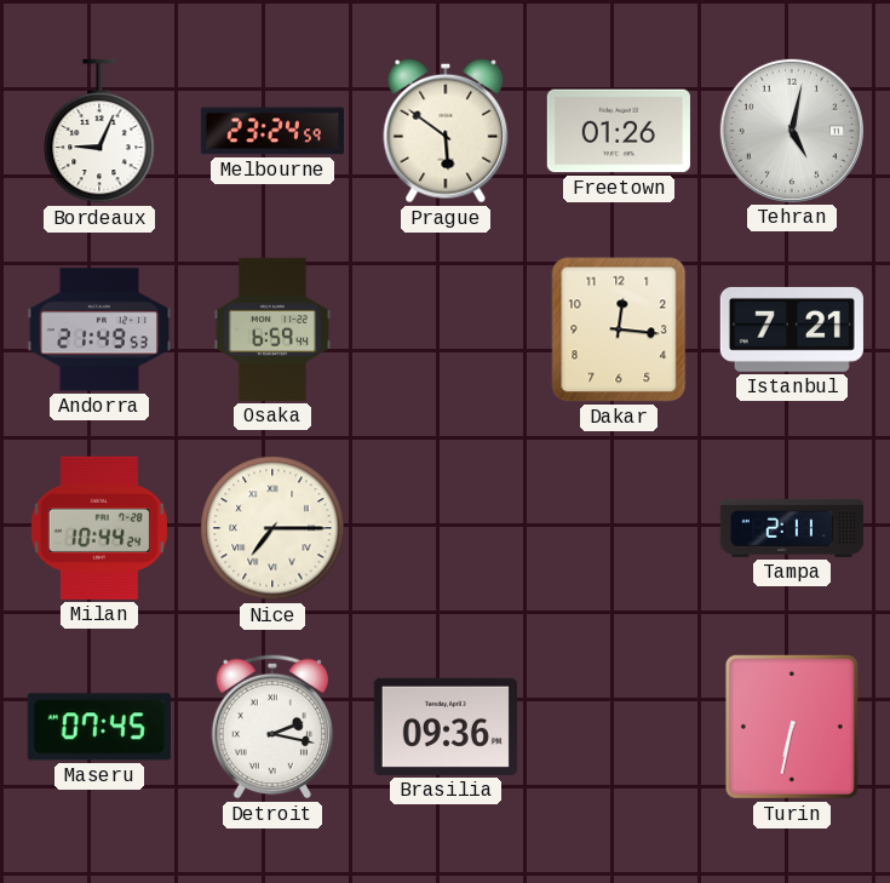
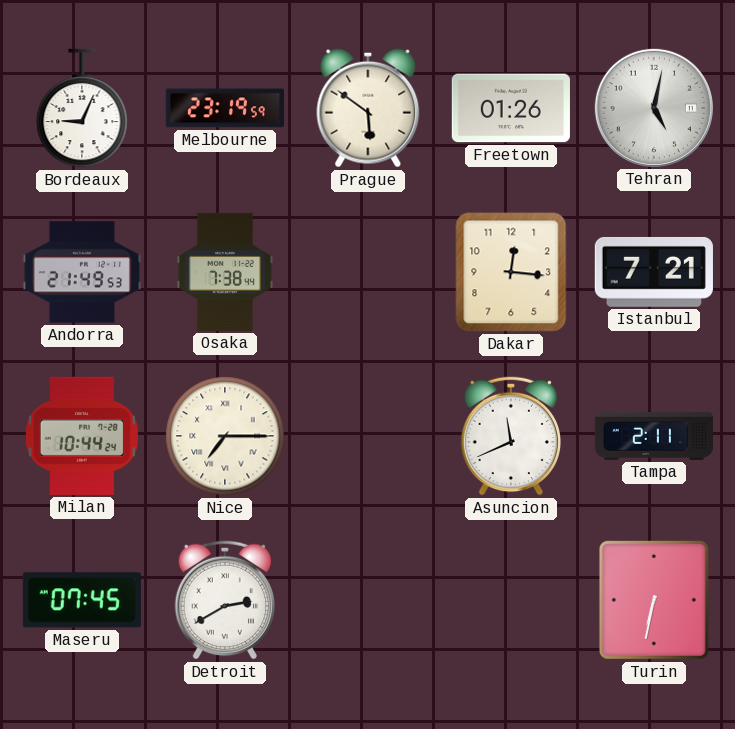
Melbourne: 23:24 -> 23:19 (225, 108)
Osaka: 6:59 -> 7:38 (225, 272)
Asuncion: none -> 11:41 (510, 436)
Detroit: 2:17 -> 2:40 (224, 600)
Brasilia: 09:36 -> none (446, 727)
